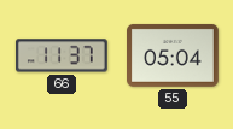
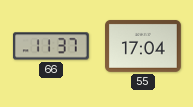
55: 05:04 -> 17:04 (144, 46)
